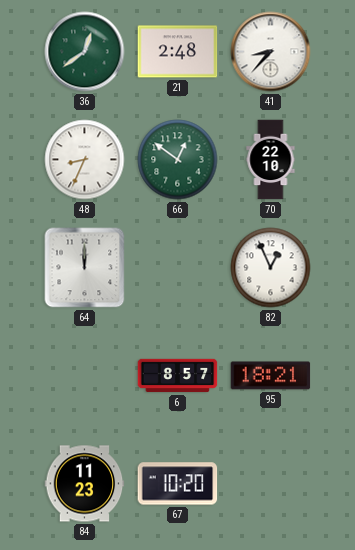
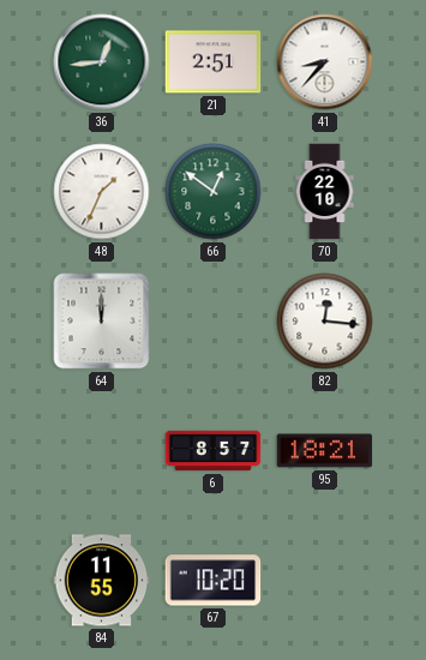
36: 12:39 -> 12:44 (102, 62)
21: 2:48 -> 2:51 (214, 62)
48: 8:34 -> 1:34 (102, 192)
82: 12:56 -> 12:16 (325, 322)
84: 11:23 -> 11:55 (102, 581)
